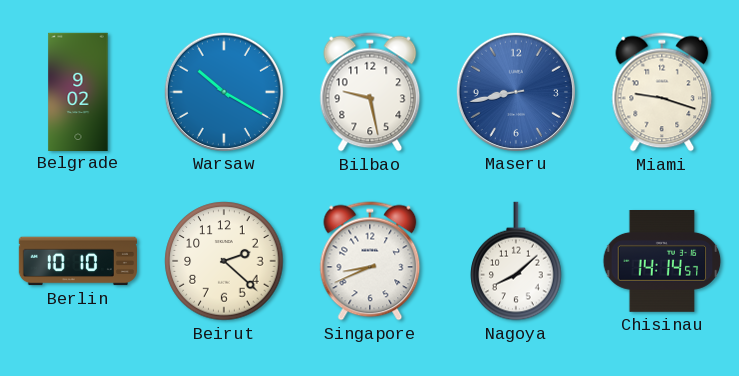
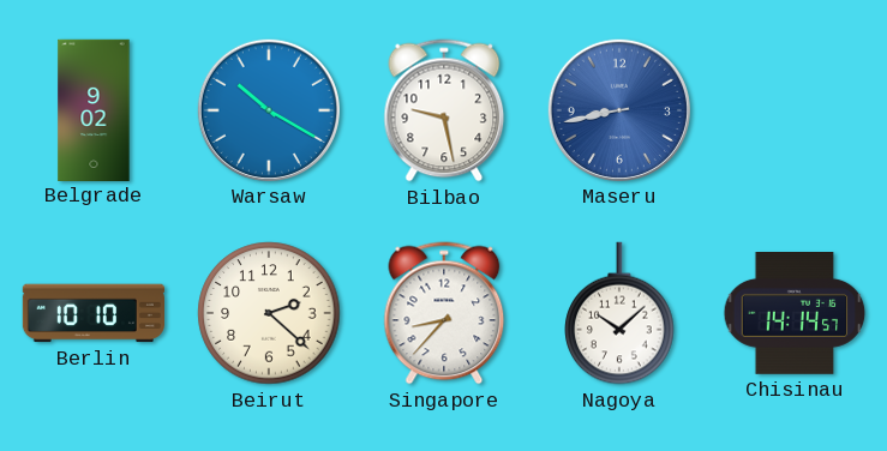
Miami: 9:18 -> none (662, 92)
Singapore: 8:41 -> 8:37 (444, 313)
Nagoya: 8:08 -> 10:08 (619, 313)
